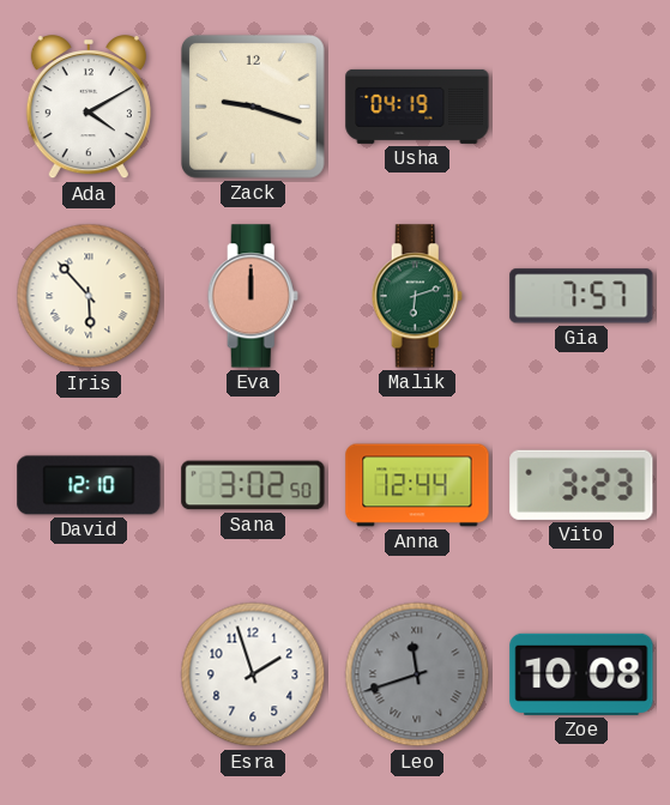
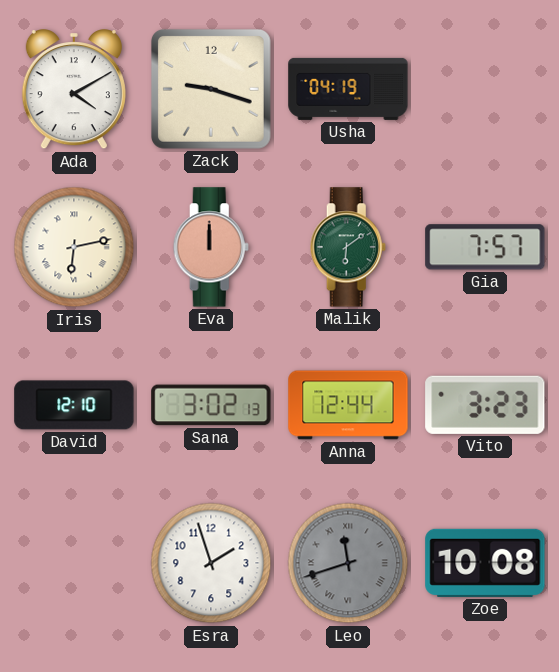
Iris: 5:53 -> 6:13 (74, 247)
Malik: 6:12 -> 6:09 (348, 247)
Sana: 3:02:50 -> 3:02:13 (211, 405)
